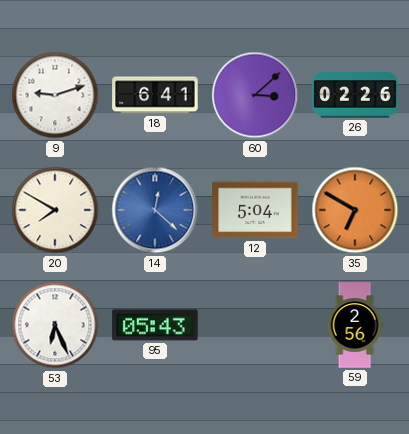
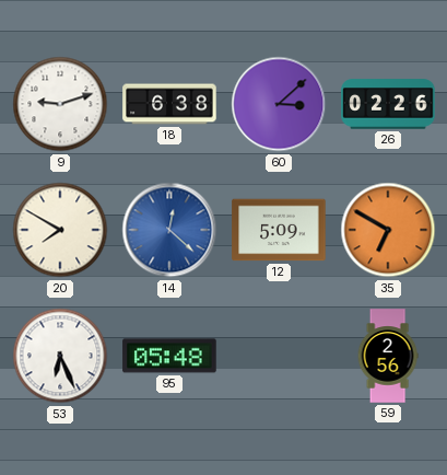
18: 6:41 -> 6:38 (169, 104)
12: 5:04 -> 5:09 (279, 230)
95: 05:43 -> 05:48 (169, 356)
